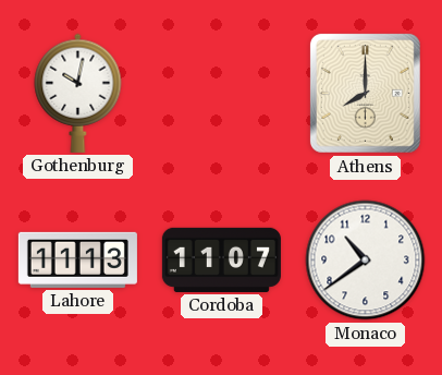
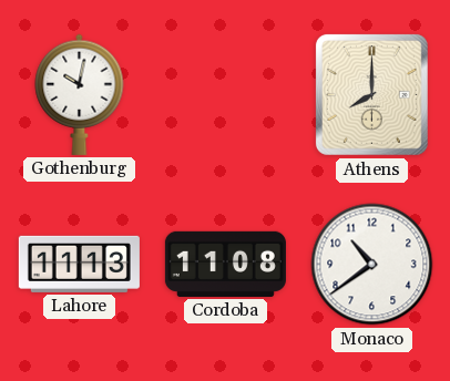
Cordoba: 11:07 -> 11:08 (225, 264)
